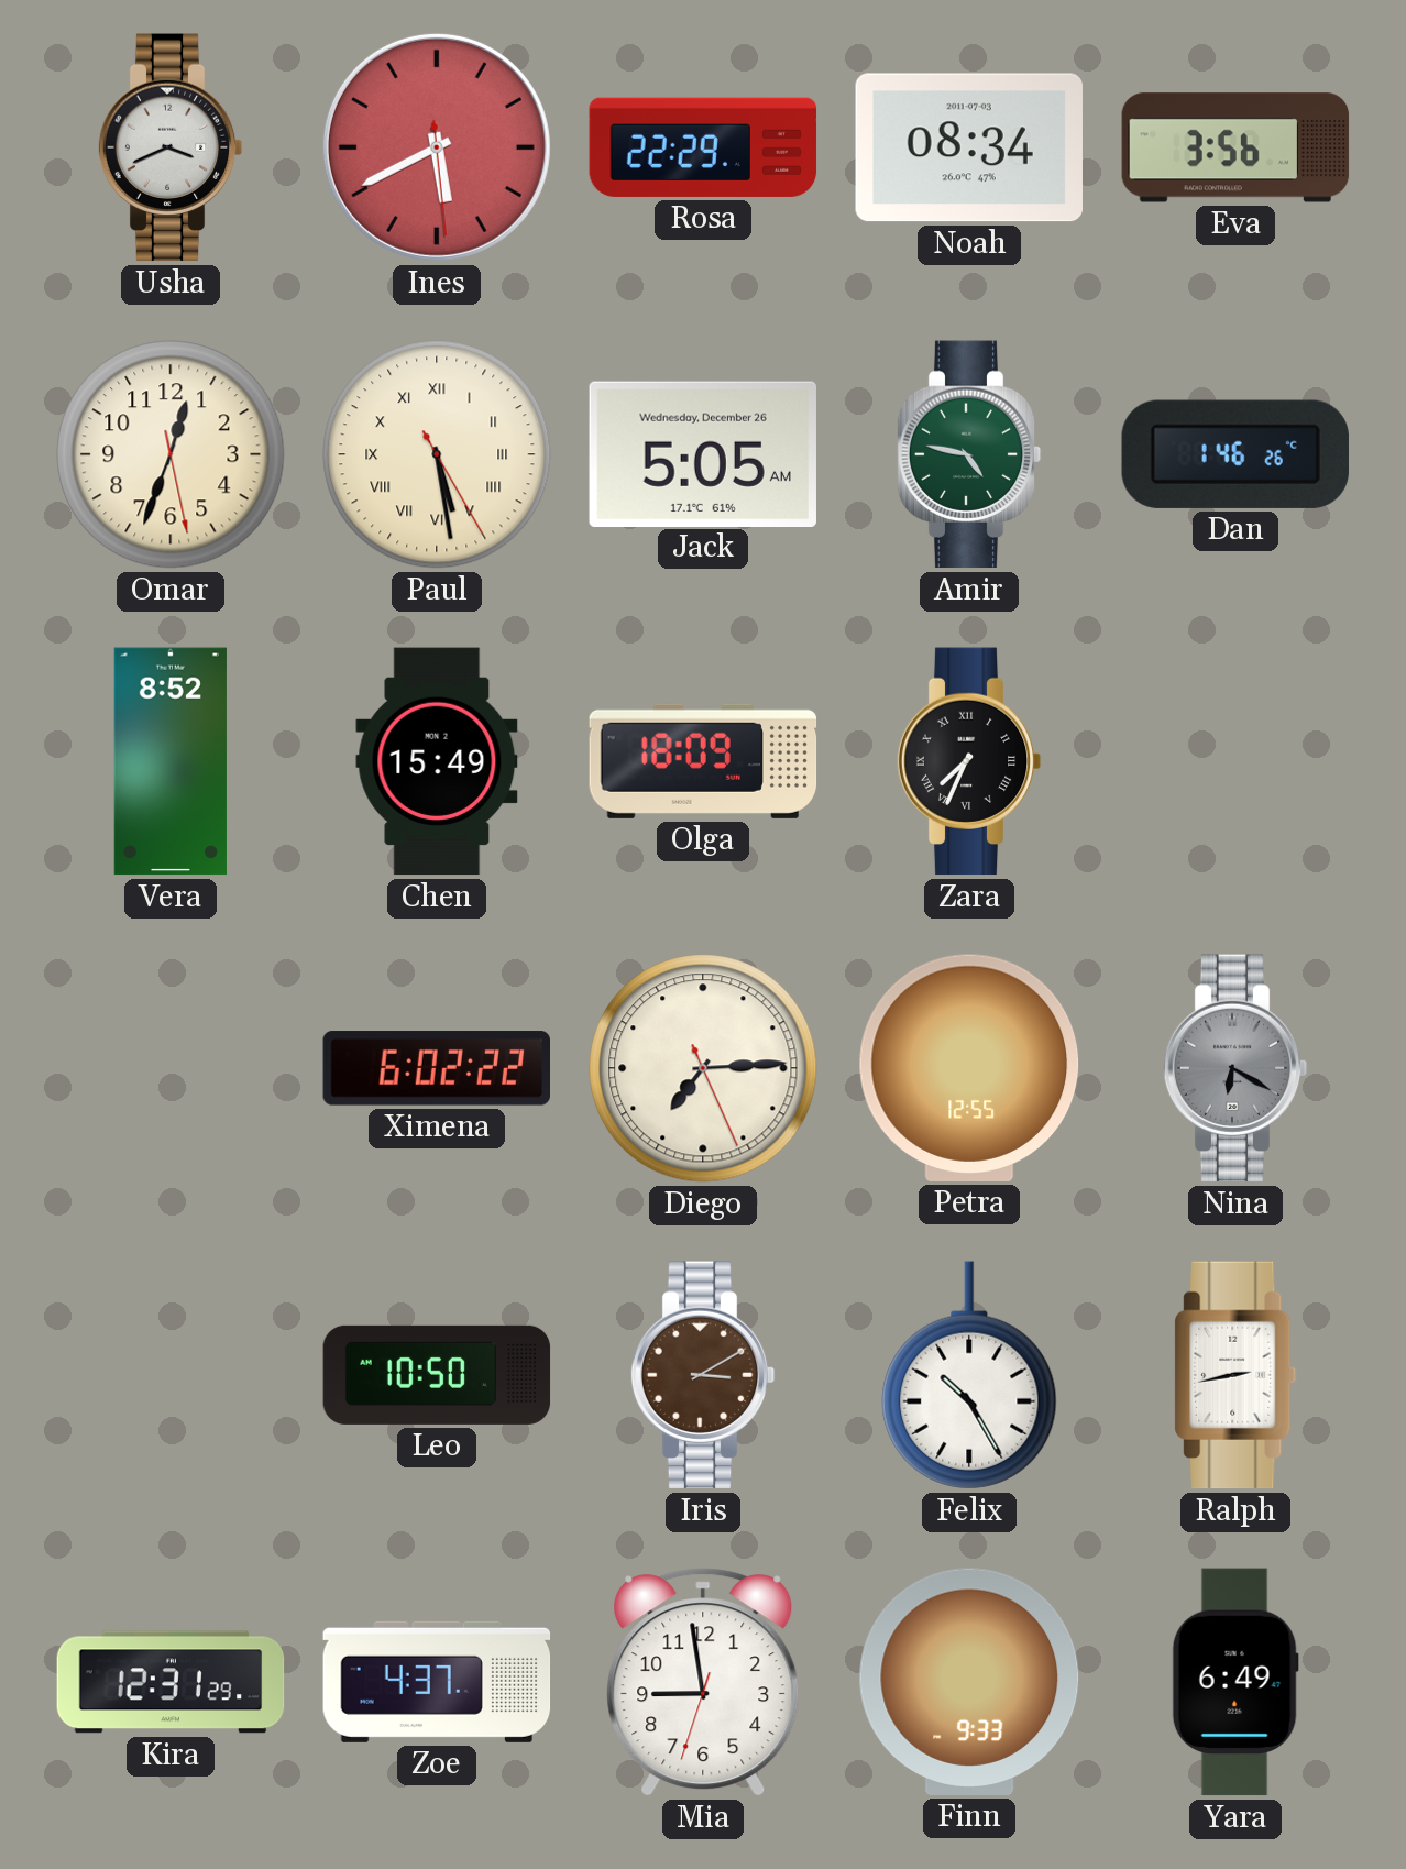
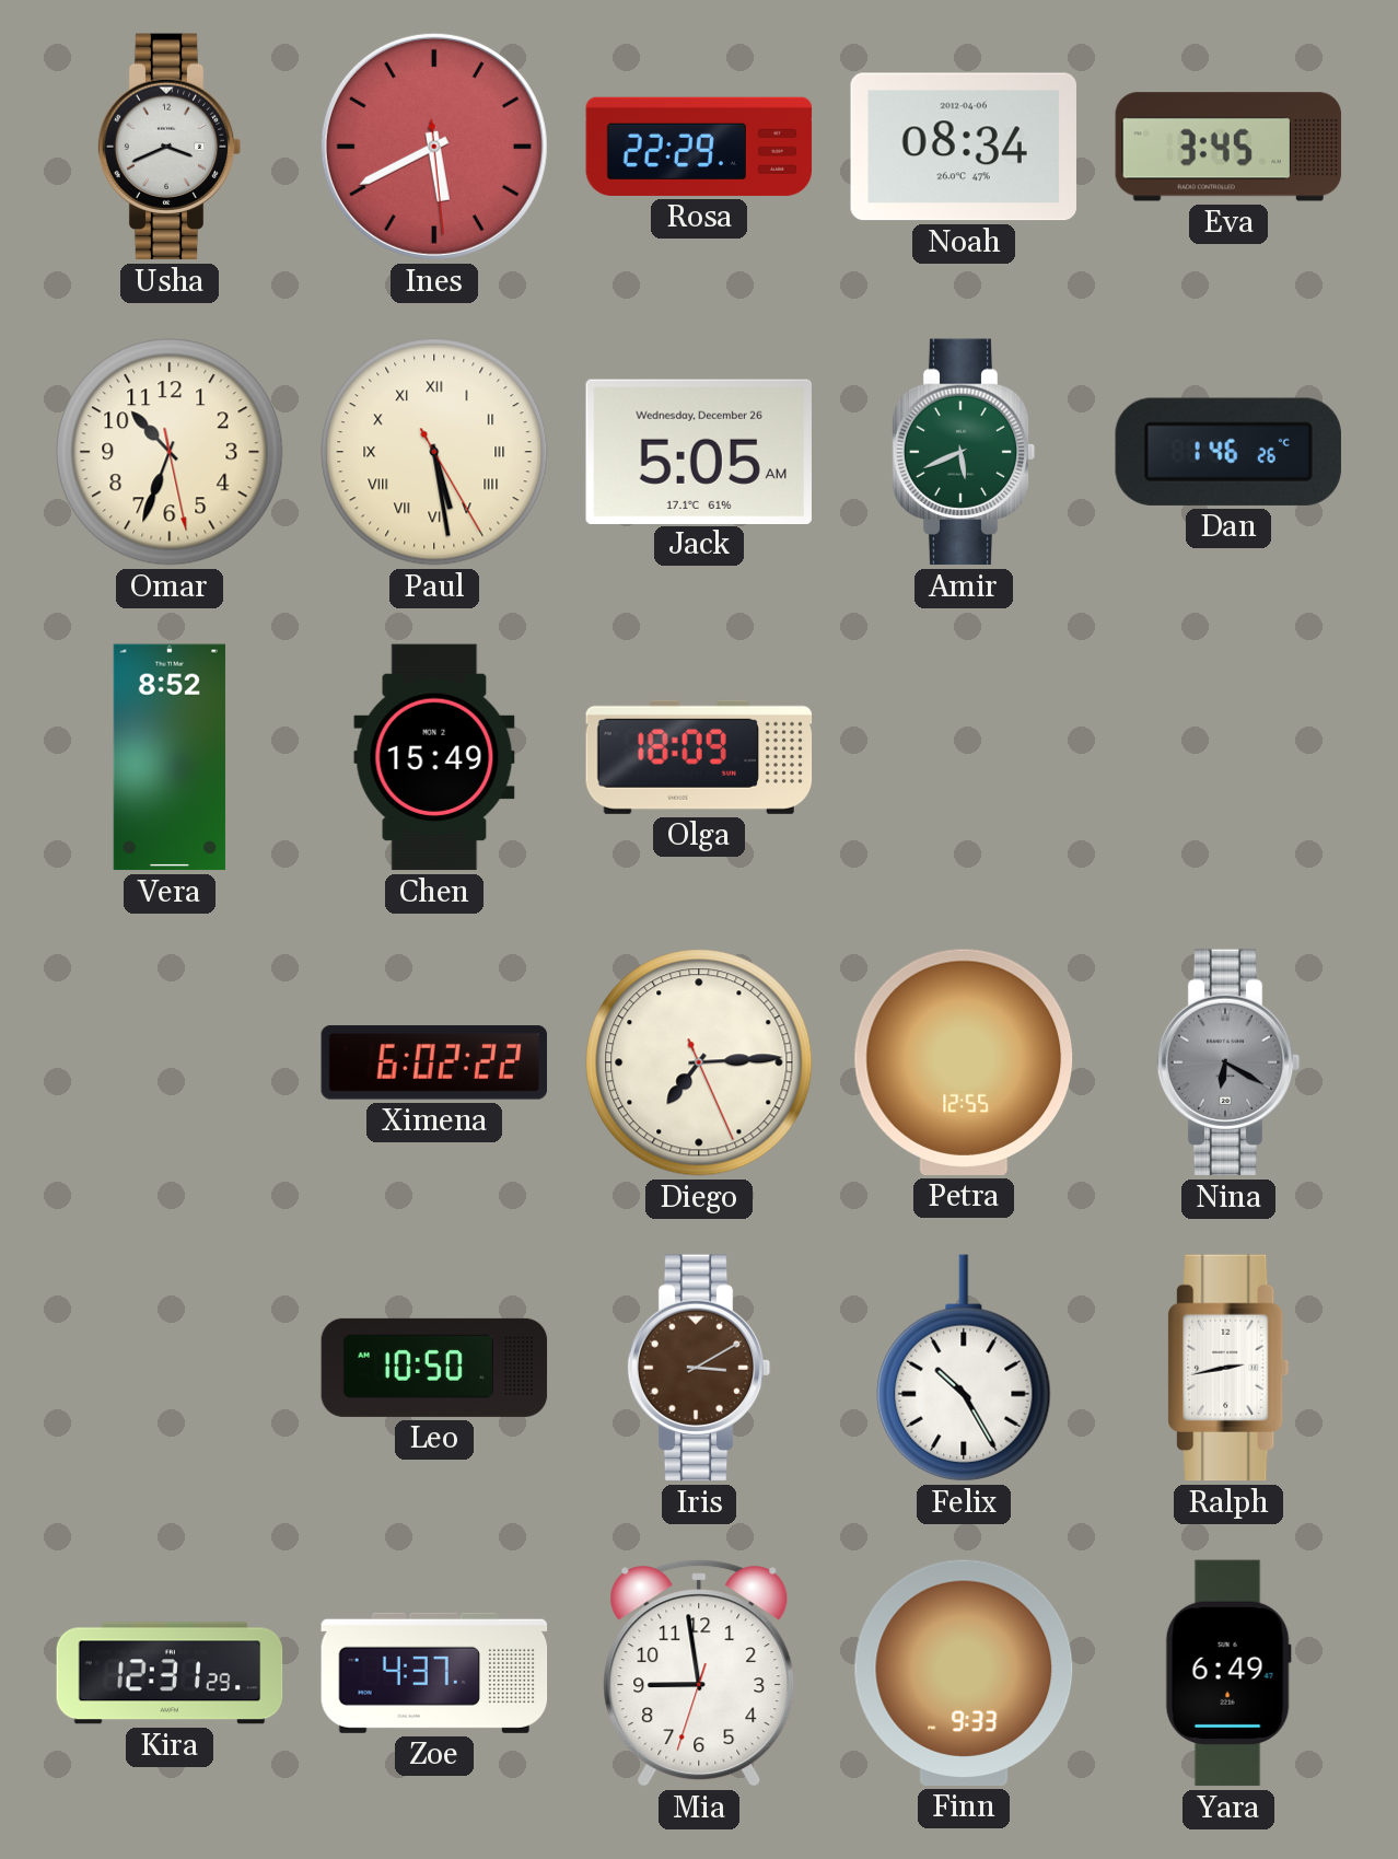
Noah date: 2011-07-03 -> 2012-04-06 (964, 147)
Eva: 3:56 -> 3:45 (1228, 147)
Omar: 12:33 -> 10:33 (170, 452)
Amir: 4:47 -> 5:41 (964, 452)
Zara: 7:34 -> none (969, 761)
